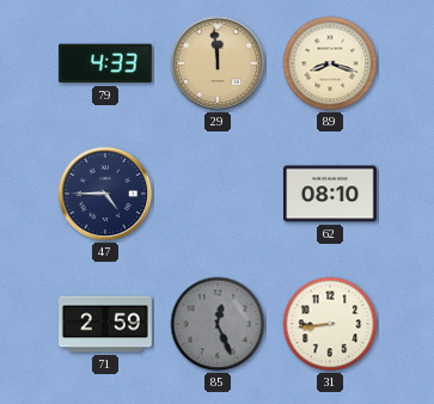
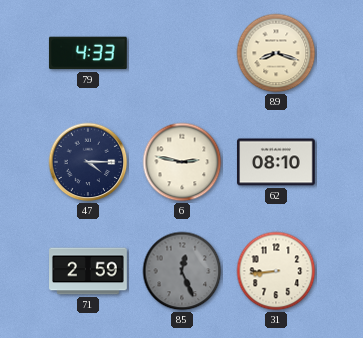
29: 11:59 -> none (218, 63)
47: 4:45 -> 4:15 (88, 162)
6: none -> 2:47 (182, 162)
